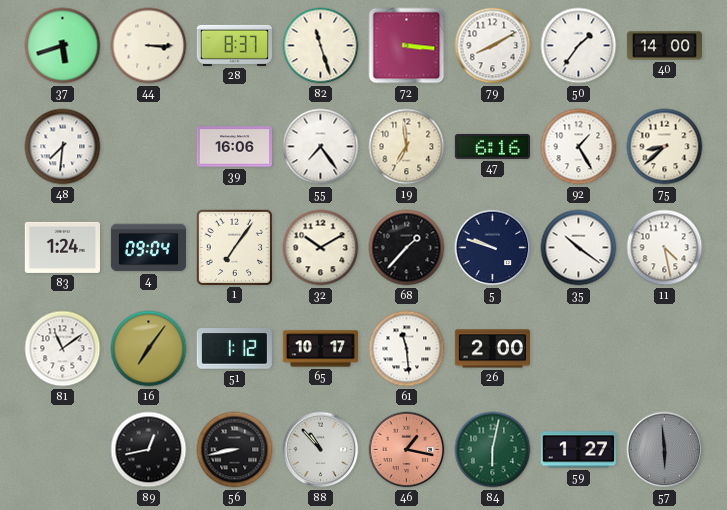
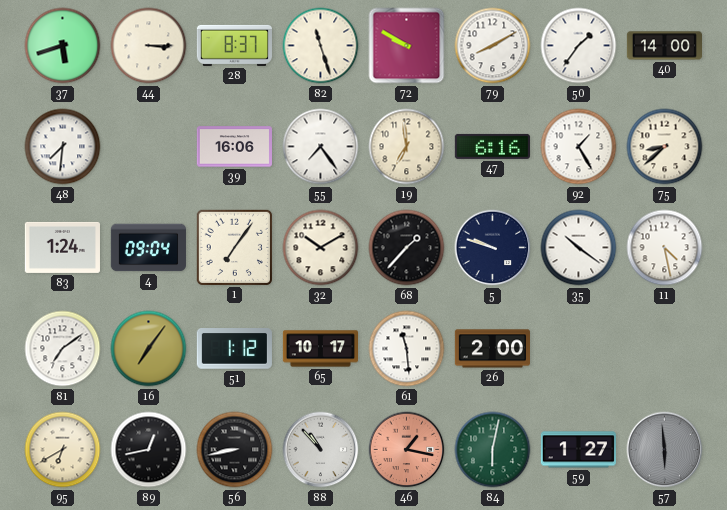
72: 3:16 -> 9:50 (407, 46)
81: 11:09 -> 7:09 (63, 349)
95: none -> 6:40 (63, 450)
